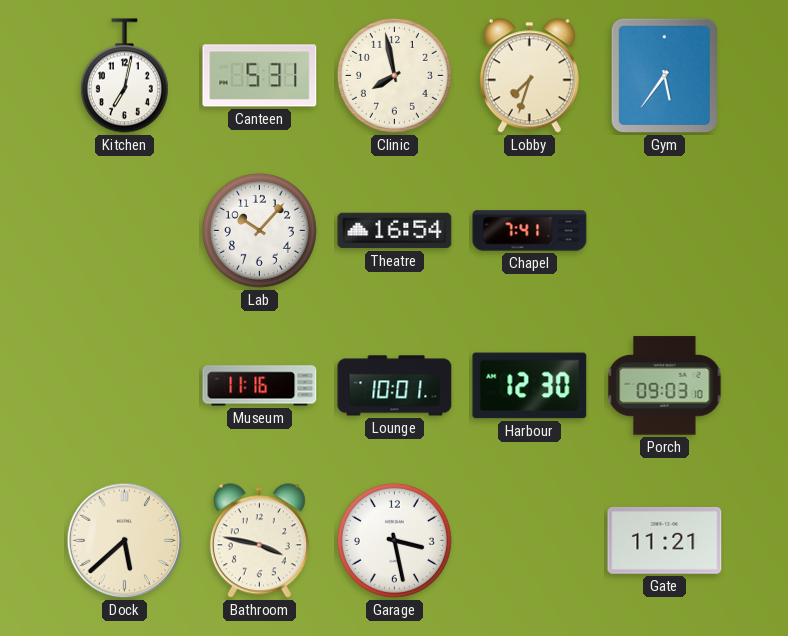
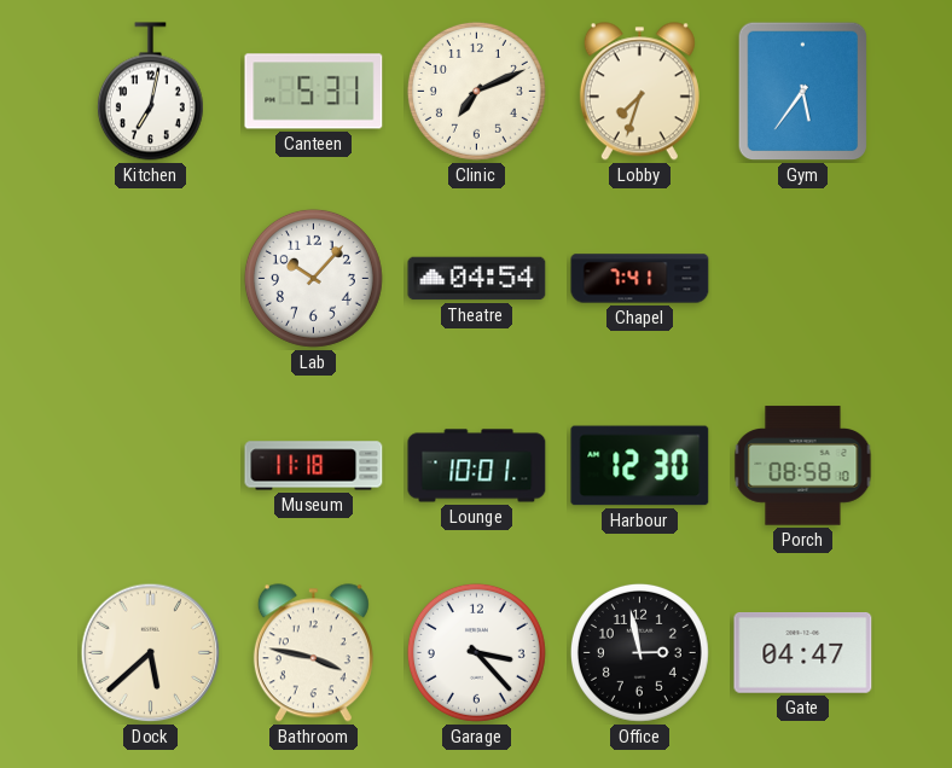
Clinic: 7:58 -> 7:11 (476, 91)
Theatre: 16:54 -> 04:54 (477, 279)
Museum: 11:16 -> 11:18 (314, 466)
Porch: 09:03 -> 08:58 (803, 466)
Garage: 3:28 -> 3:23 (476, 652)
Office: none -> 2:58 (639, 652)
Gate: 11:21 -> 04:47 (803, 653)
